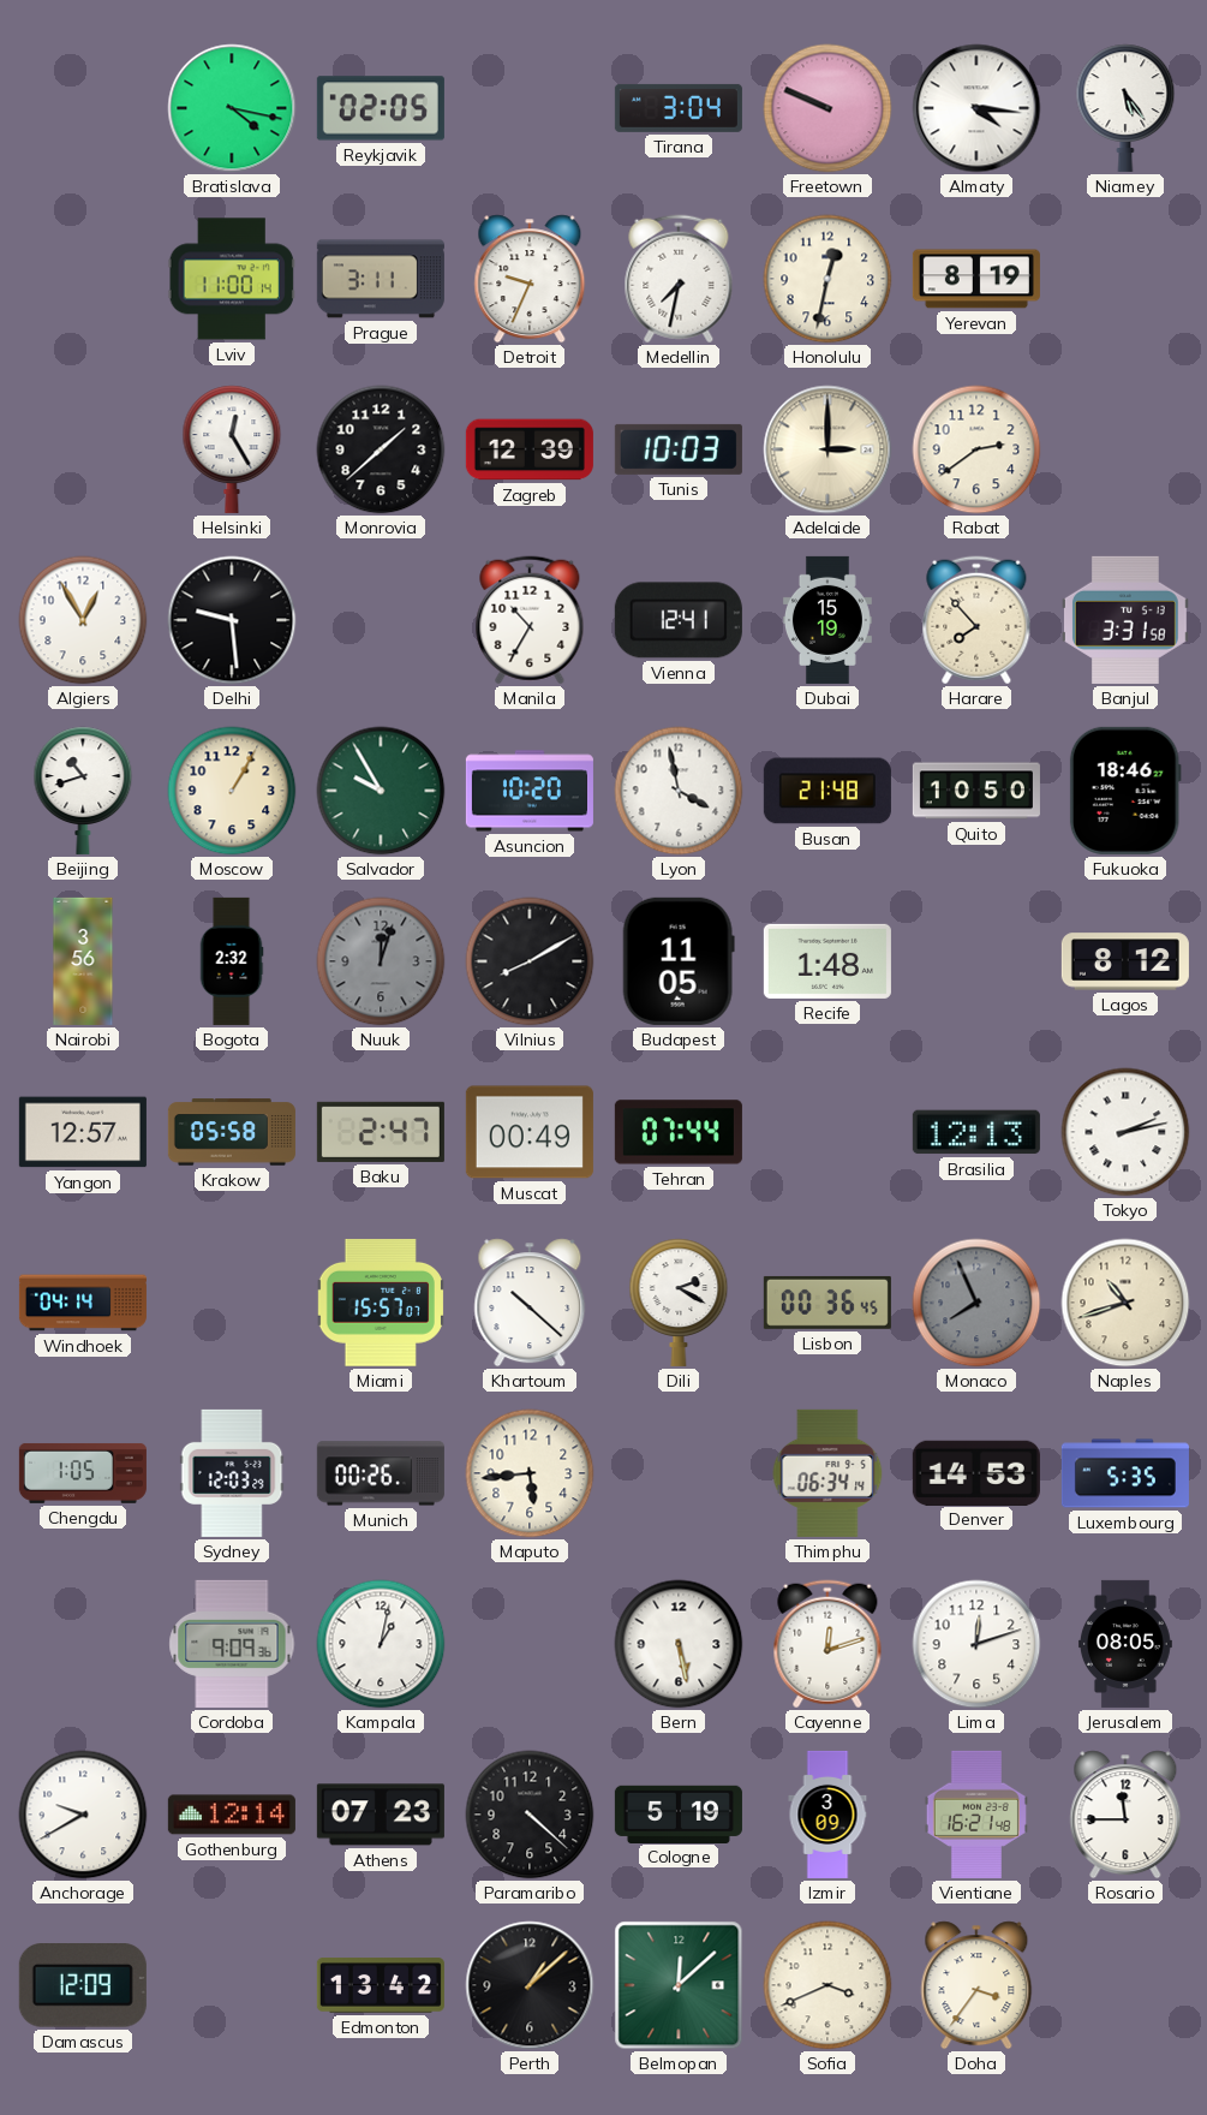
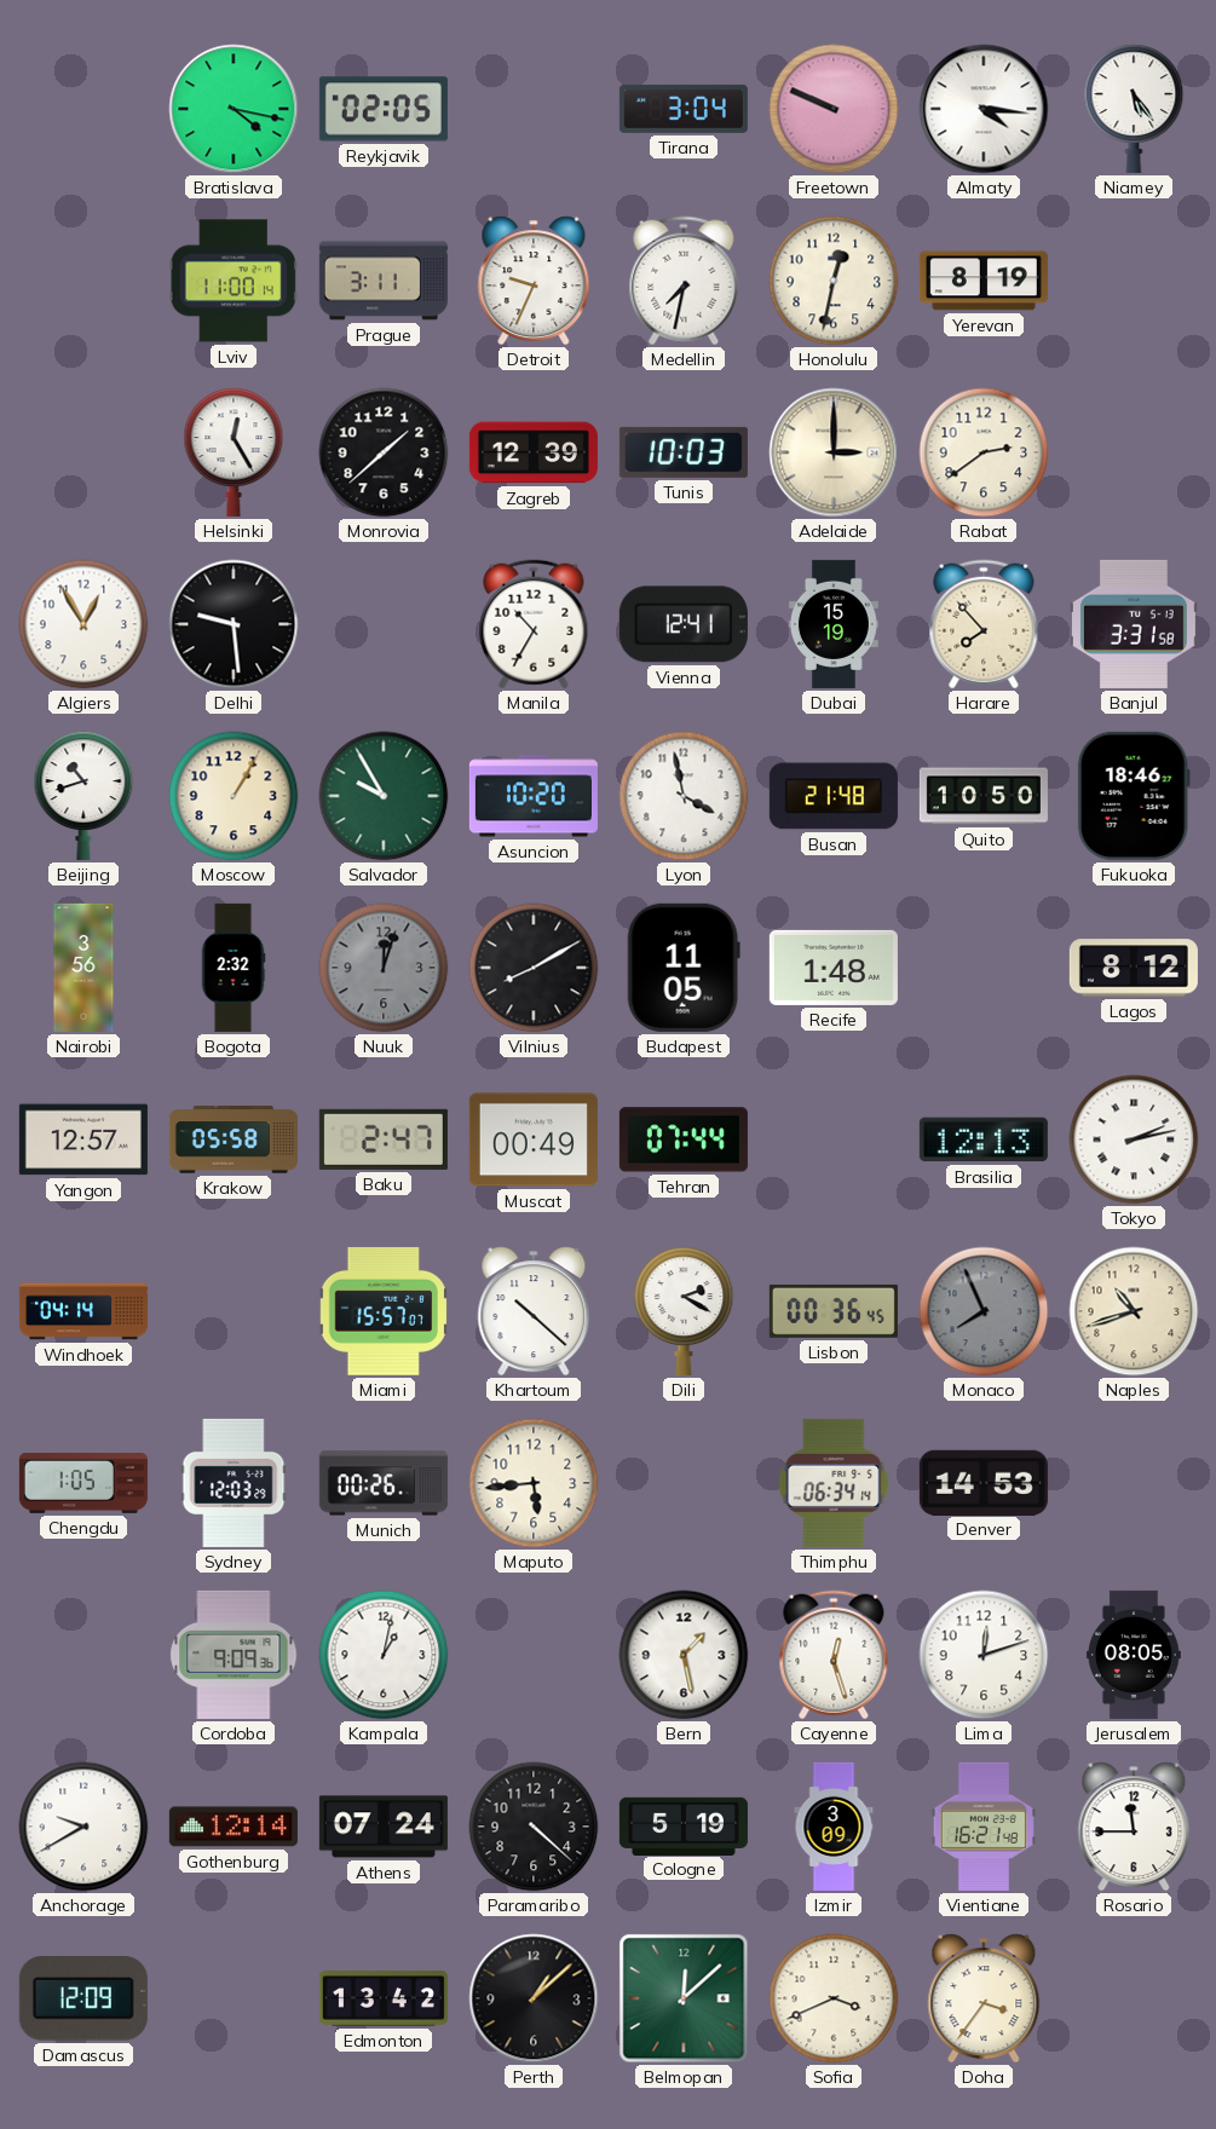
Luxembourg: 5:35 -> none (1125, 1473)
Bern: 5:28 -> 1:28 (684, 1655)
Cayenne: 12:12 -> 12:27 (834, 1655)
Athens: 07:23 -> 07:24 (384, 1827)
